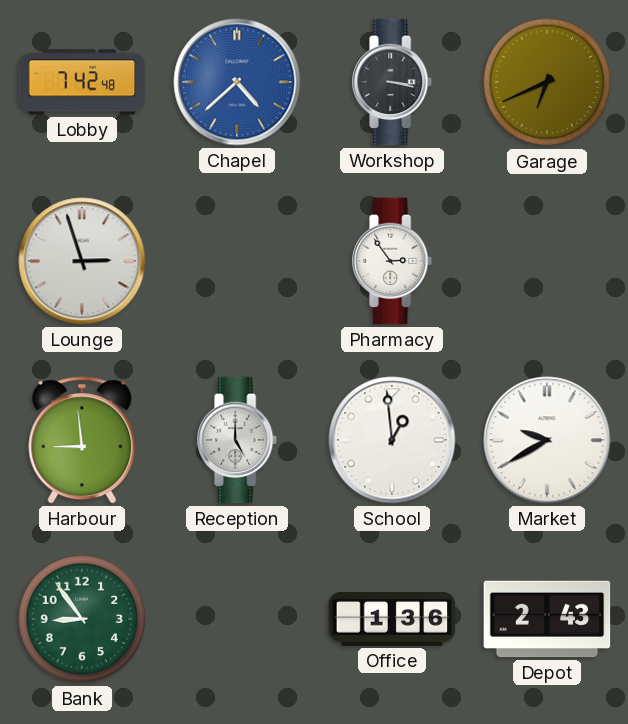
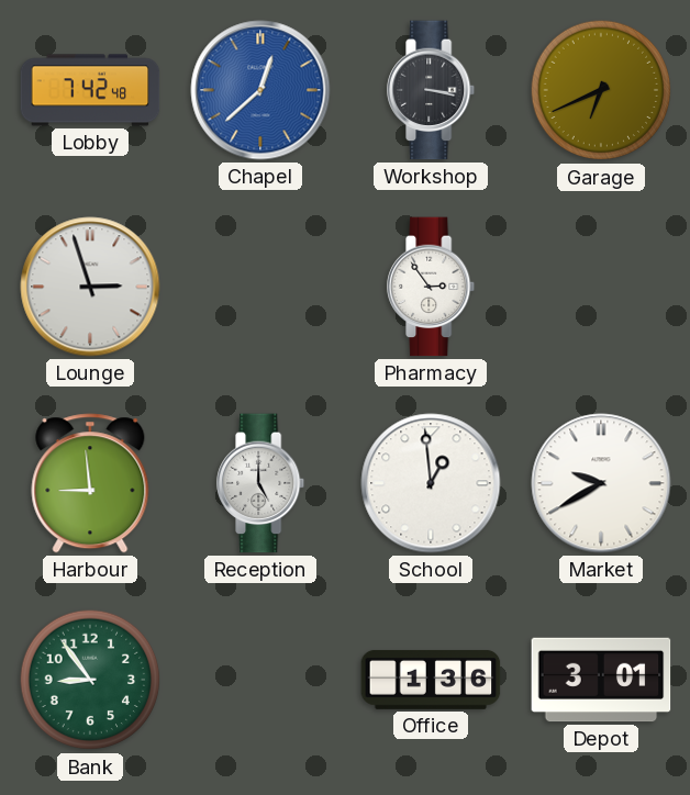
Chapel: 4:38 -> 12:38 (260, 90)
Depot: 2:43 -> 3:01 (601, 680)
